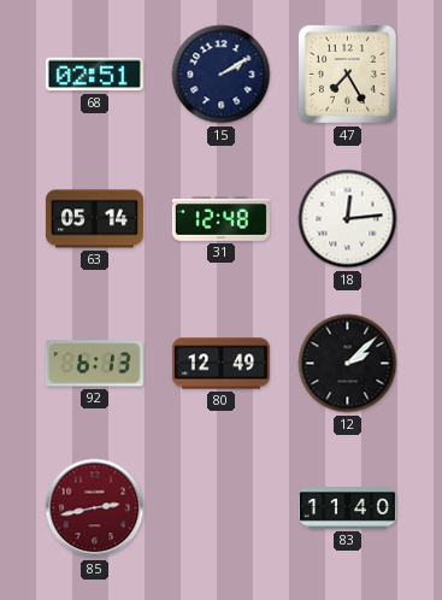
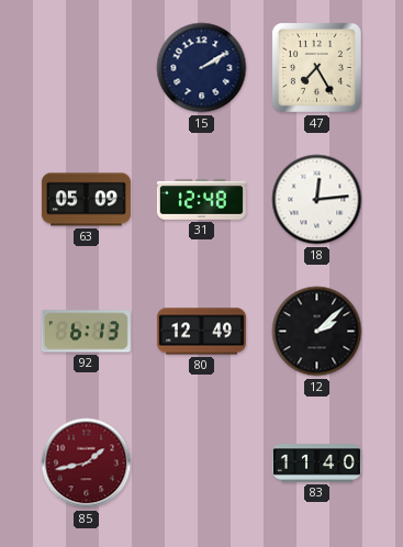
68: 02:51 -> none (94, 75)
63: 05:14 -> 05:09 (86, 200)
85: 2:43 -> 1:43 (87, 464)
